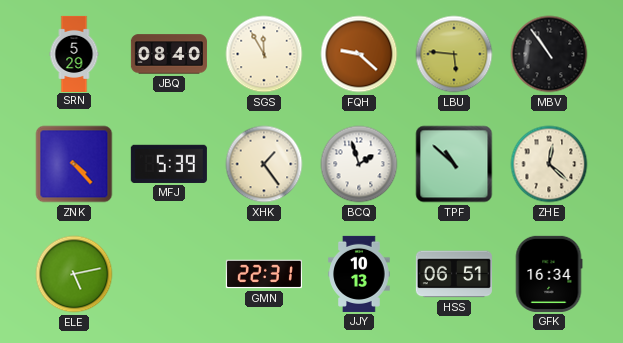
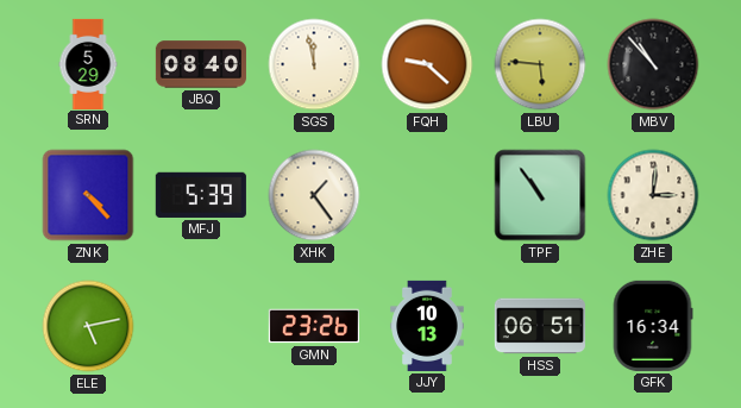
SGS: 11:55 -> 11:58 (314, 64)
MBV: 10:54 -> 10:53 (653, 64)
BCQ: 1:57 -> none (359, 164)
TPF: 10:52 -> 10:54 (540, 195)
ZHE: 12:22 -> 3:01 (653, 195)
GMN: 22:31 -> 23:26 (314, 326)
